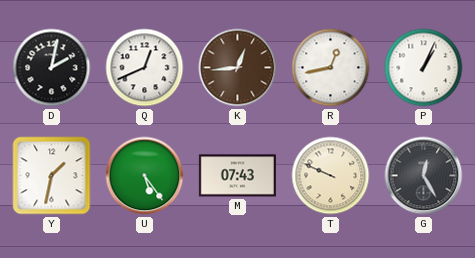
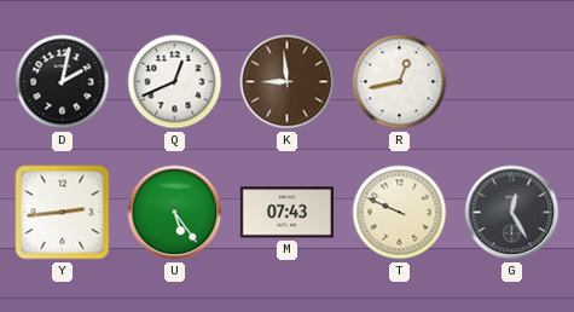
K: 12:44 -> 8:59 (288, 82)
P: 1:04 -> none (424, 68)
Y: 1:32 -> 2:44 (63, 213)
